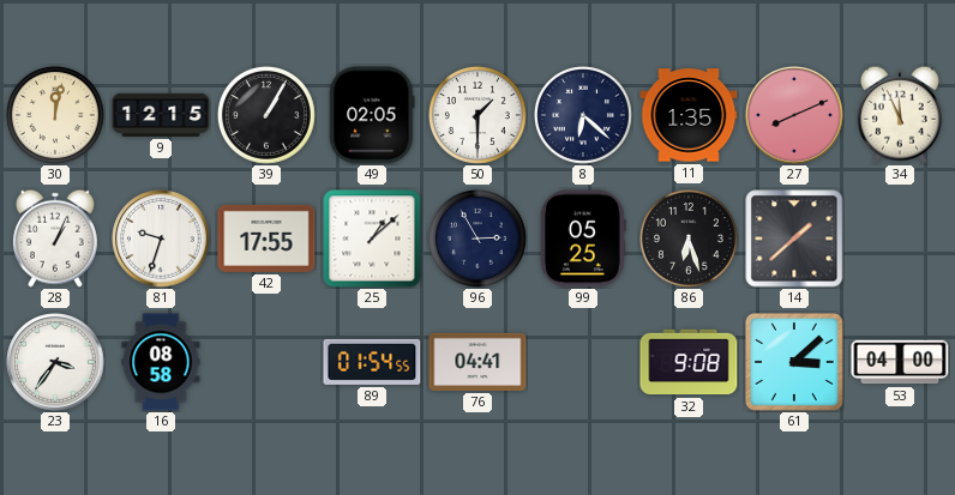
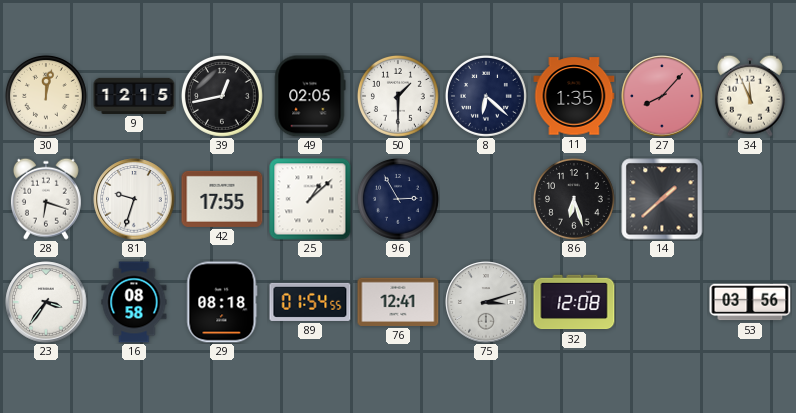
39: 1:05 -> 12:43 (222, 96)
27: 8:11 -> 8:07 (662, 96)
28: 1:04 -> 6:18 (46, 199)
99: 05:25 -> none (583, 239)
29: none -> 08:18 (222, 302)
76: 04:41 -> 12:41 (398, 302)
75: none -> 3:12 (486, 302)
32: 9:08 -> 12:08 (574, 302)
61: 3:08 -> none (794, 362)
53: 04:00 -> 03:56 (750, 302)
